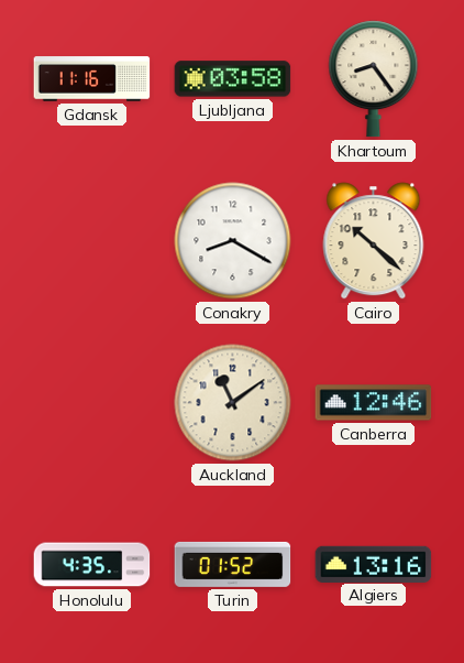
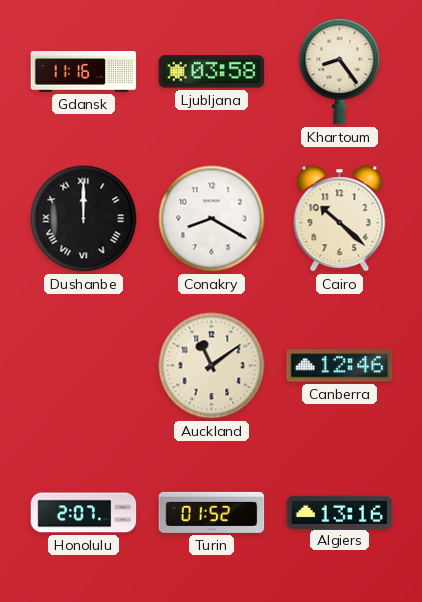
Dushanbe: none -> 12:00 (84, 219)
Honolulu: 4:35 -> 2:07 (84, 513)
